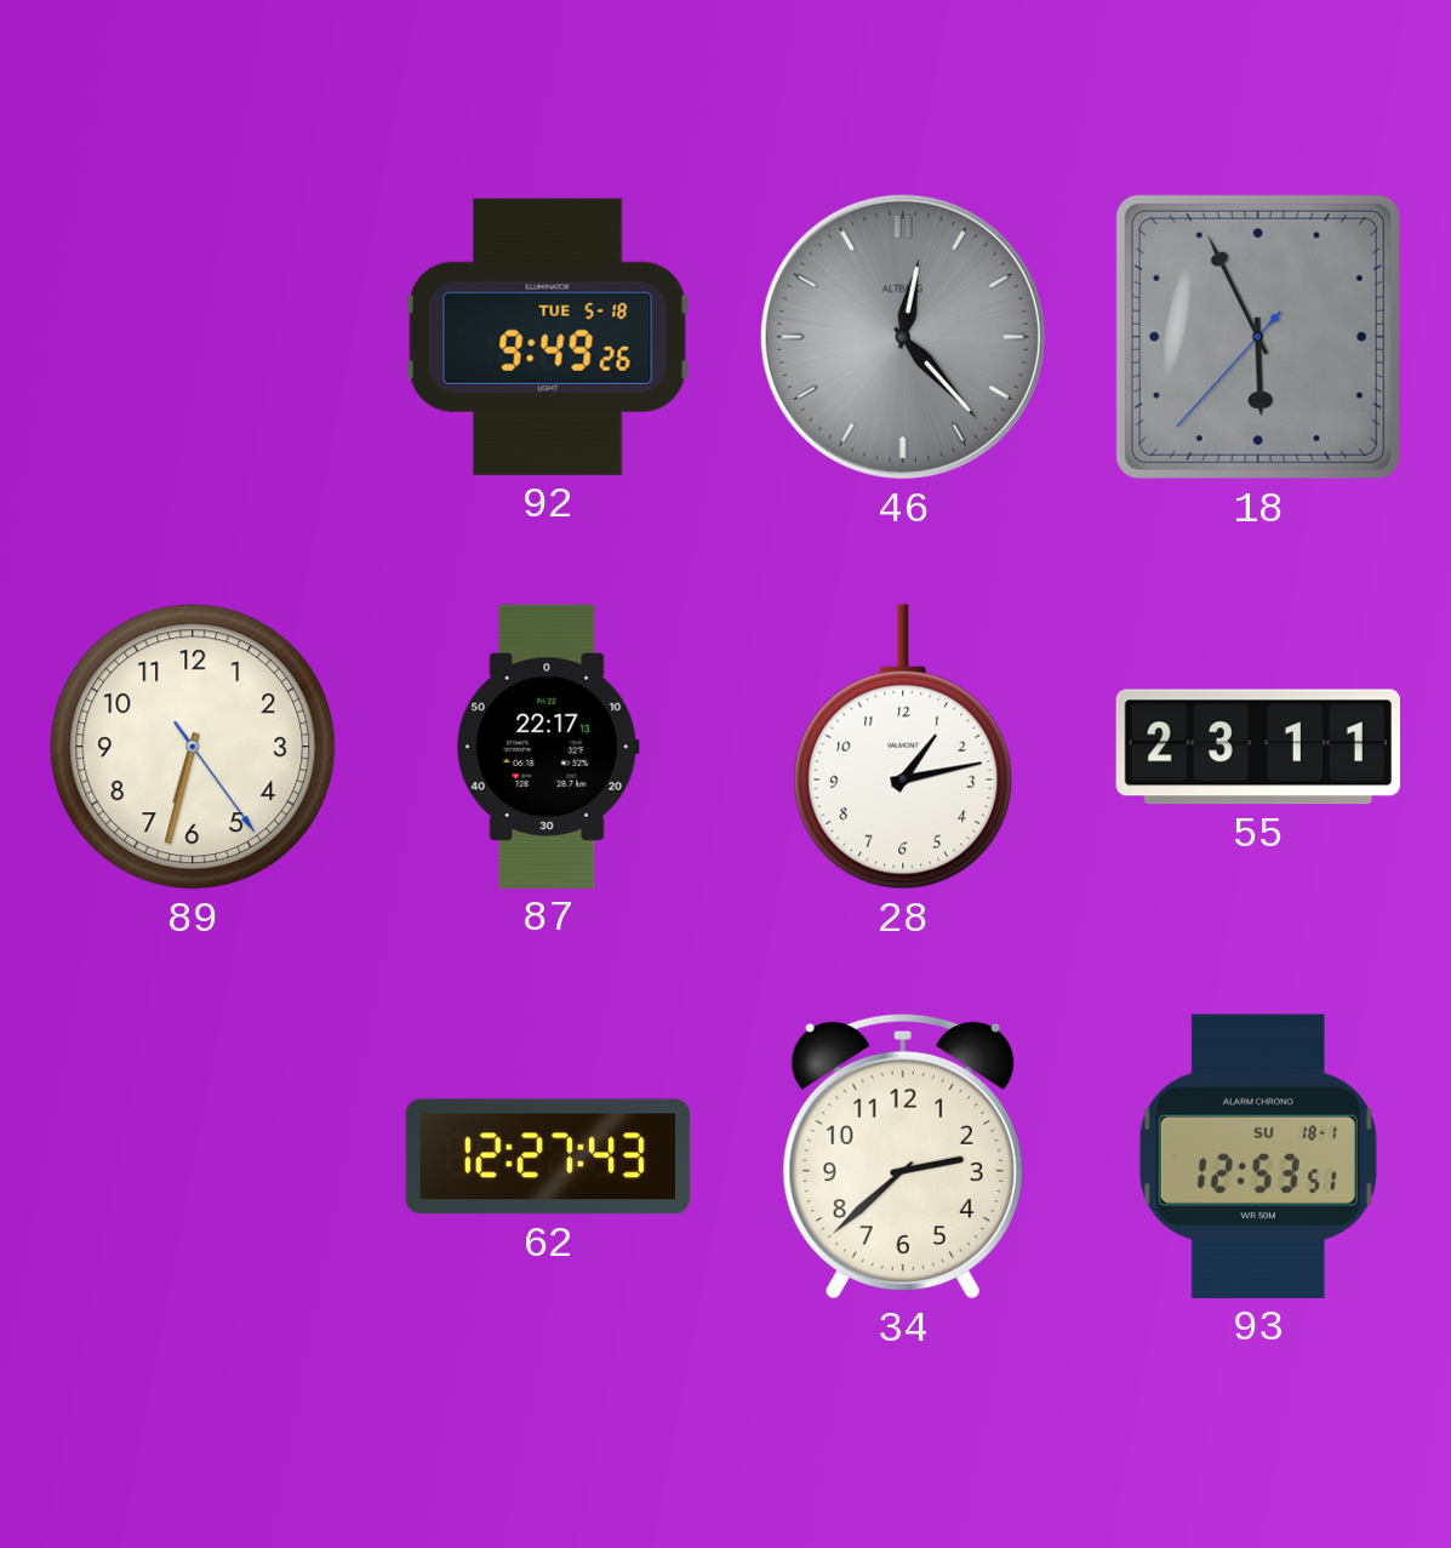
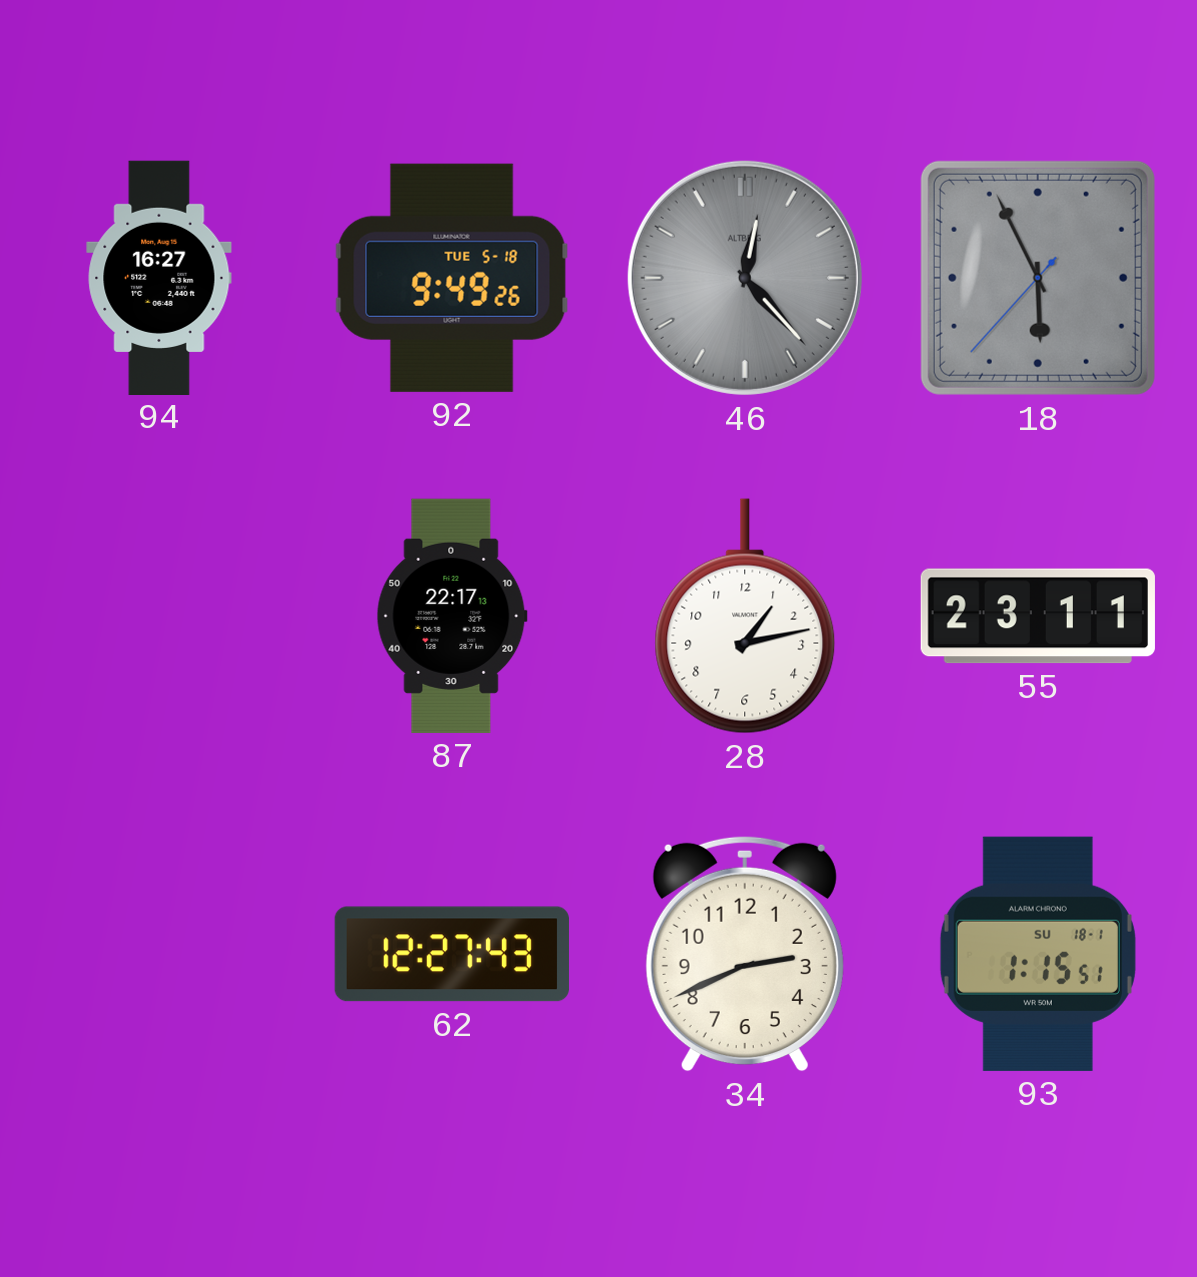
94: none -> 16:27 (159, 277)
89: 6:32 -> none (193, 747)
34: 2:38 -> 2:41 (745, 954)
93: 12:53 -> 1:15 (1038, 954)
